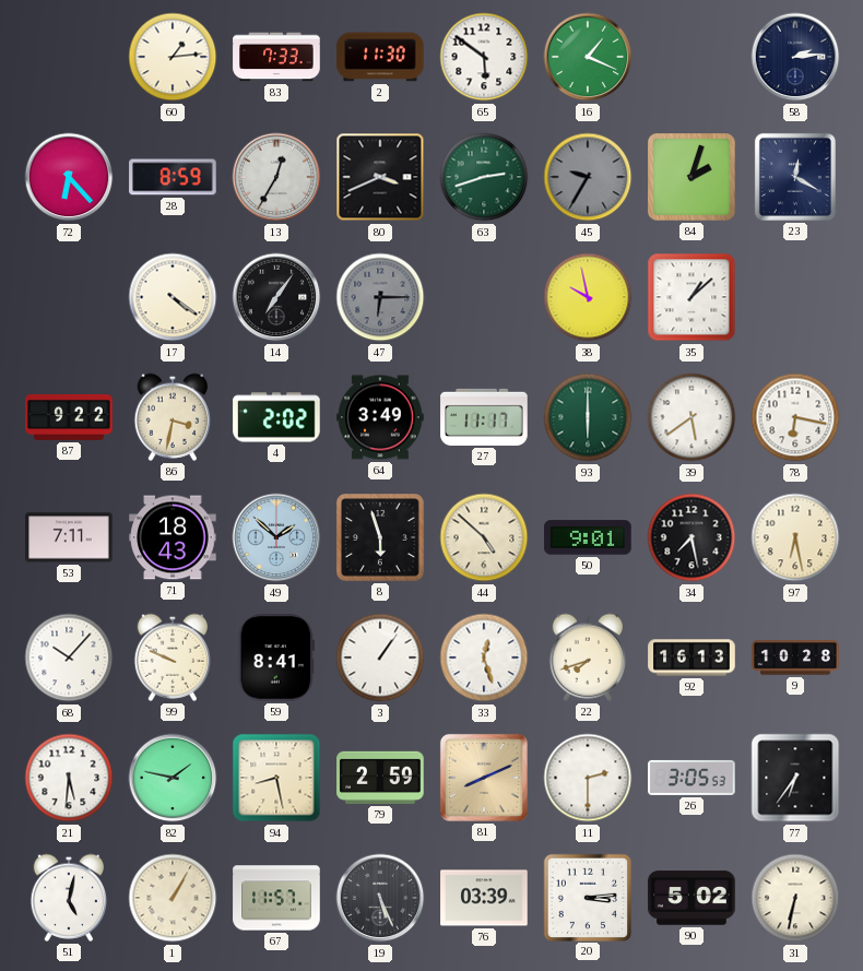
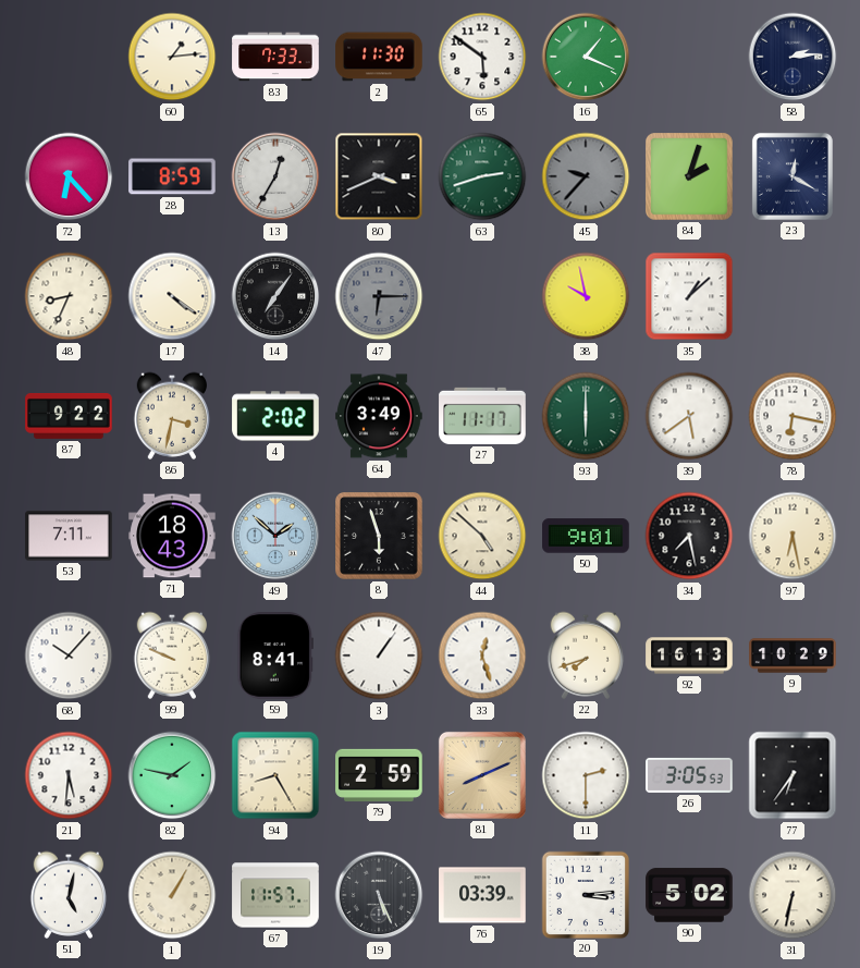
45: 9:35 -> 9:37 (586, 176)
48: none -> 8:34 (69, 296)
9: 10:28 -> 10:29 (793, 655)
94: 8:28 -> 8:25 (275, 775)
